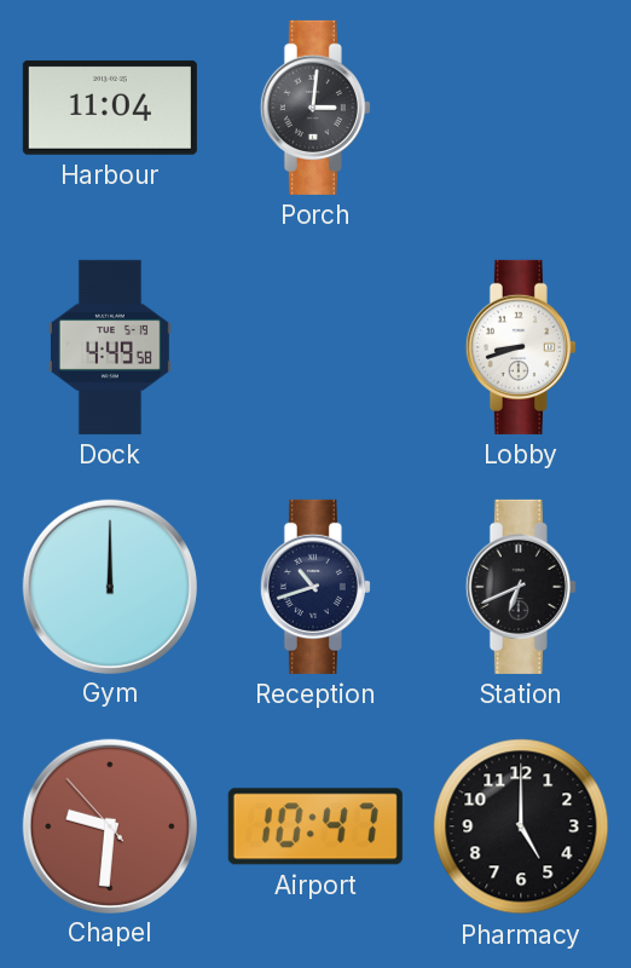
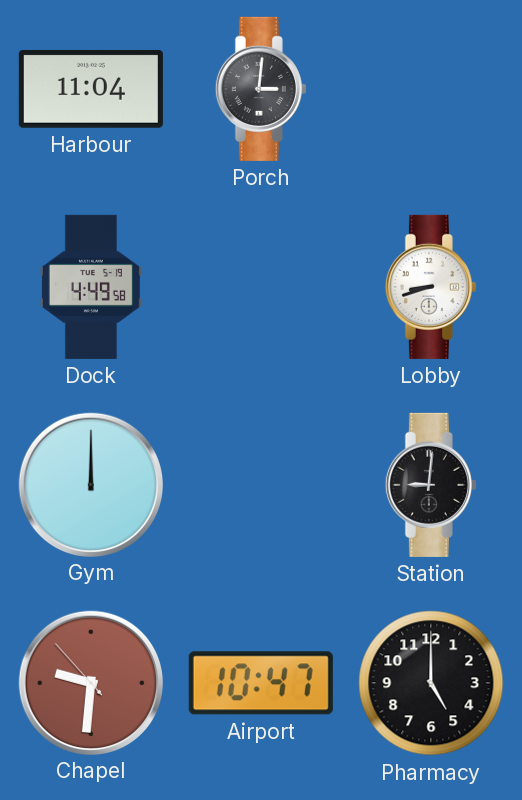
Reception: 10:42 -> none (315, 587)
Station: 6:41 -> 9:01 (431, 485)
